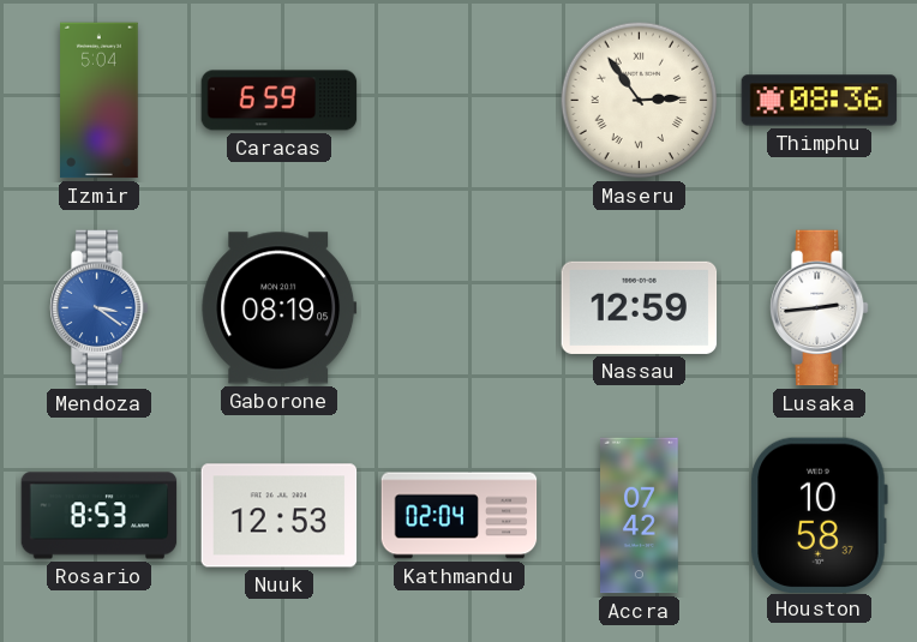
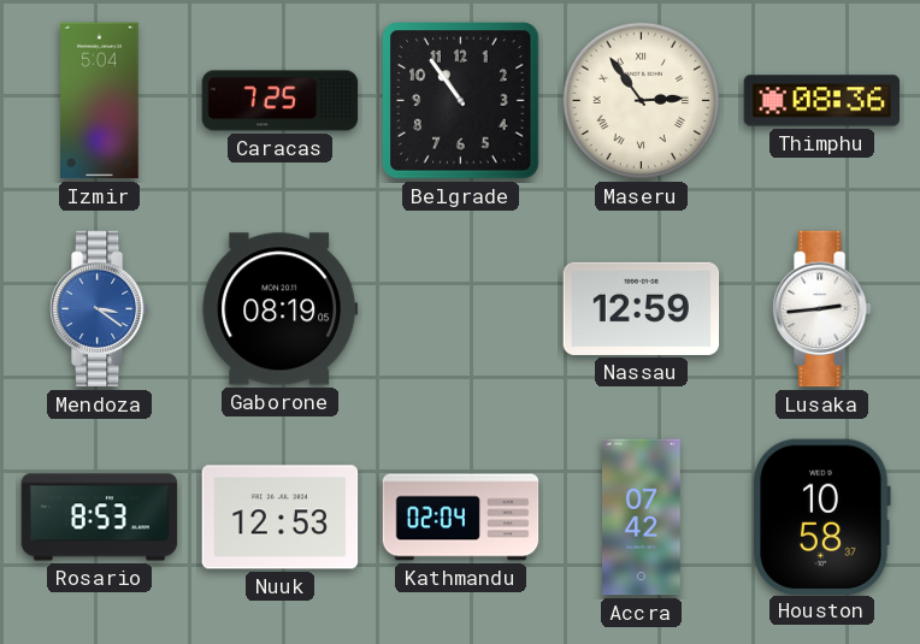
Caracas: 6:59 -> 7:25 (281, 101)
Belgrade: none -> 10:54 (461, 101)
